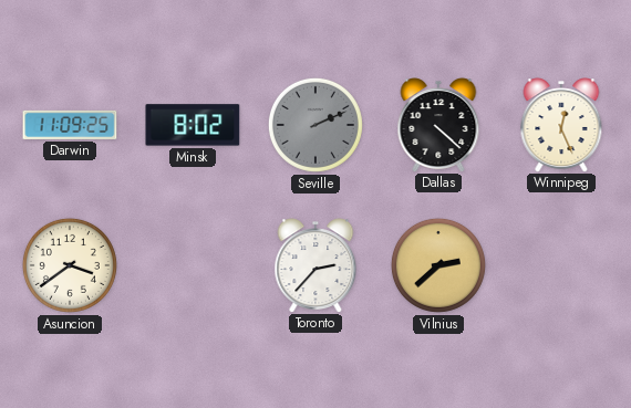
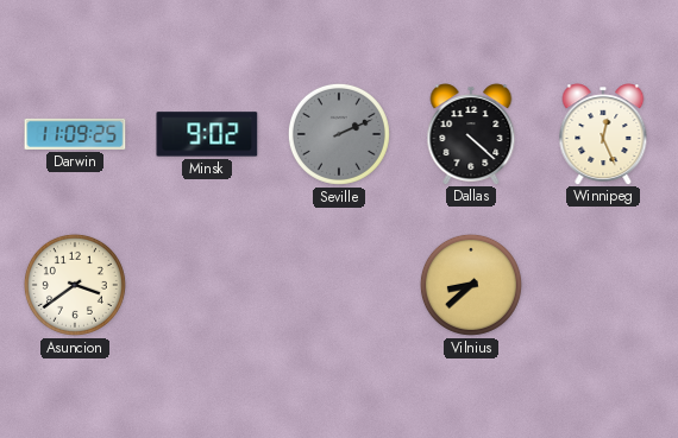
Minsk: 8:02 -> 9:02 (207, 134)
Toronto: 2:37 -> none (316, 265)
Vilnius: 2:38 -> 8:38 (471, 285)
